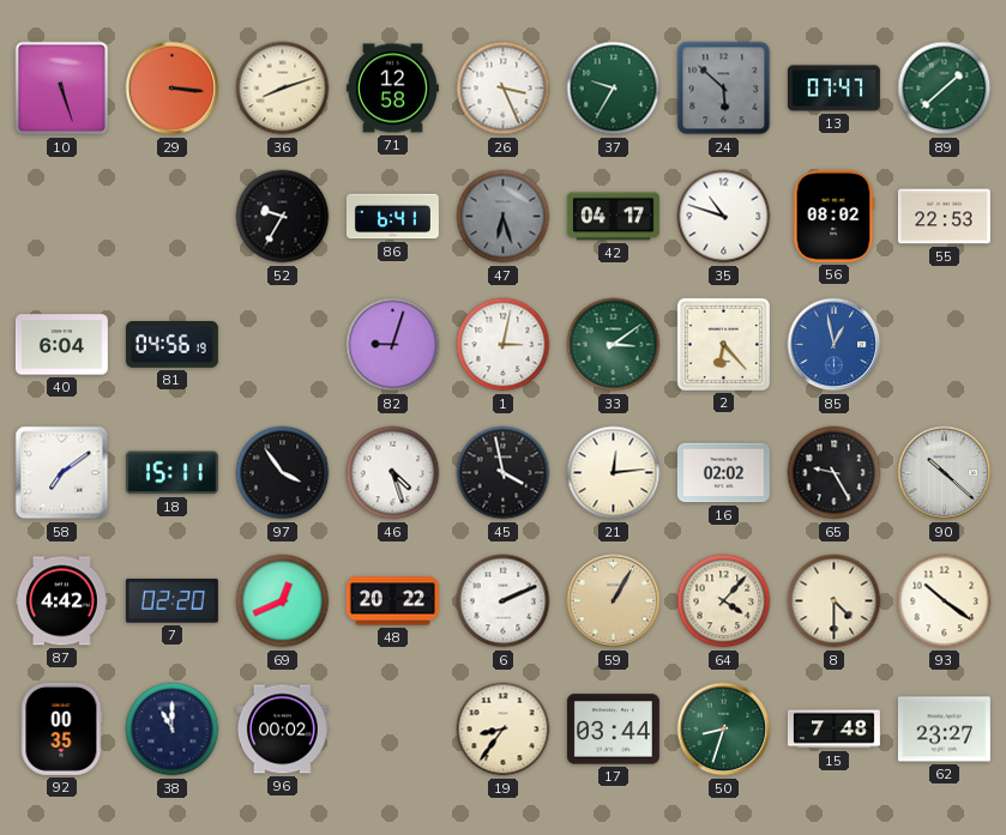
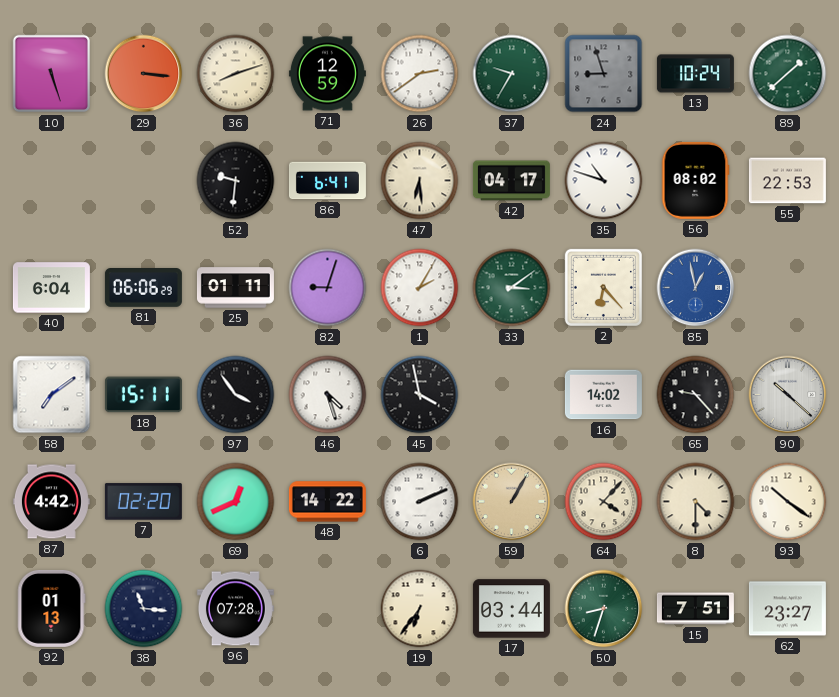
71: 12:58 -> 12:59 (327, 74)
26: 3:26 -> 2:39 (420, 74)
24: 5:52 -> 8:57 (604, 74)
13: 07:47 -> 10:24 (695, 74)
52: 9:35 -> 9:31 (236, 181)
47: 6:27 -> 6:29 (420, 181)
47 dial: grey -> cream (420, 181)
81: 04:56 -> 06:06 (143, 288)
25: none -> 01:11 (235, 288)
1: 3:02 -> 2:05 (420, 288)
21: 12:14 -> none (614, 473)
16: 02:02 -> 14:02 (603, 395)
65: 9:25 -> 9:23 (696, 395)
48: 20:22 -> 14:22 (327, 502)
92: 00:35 -> 01:13 (52, 608)
38: 11:00 -> 11:16 (144, 609)
96: 00:02 -> 07:28 (235, 609)
19: 8:36 -> 6:36 (420, 609)
15: 7:48 -> 7:51 (695, 609)
